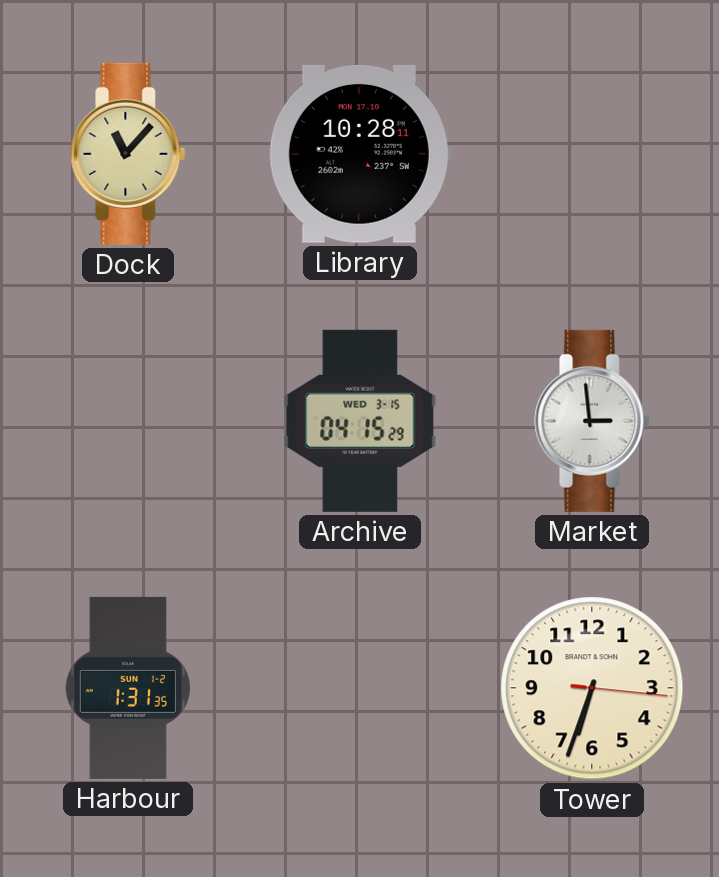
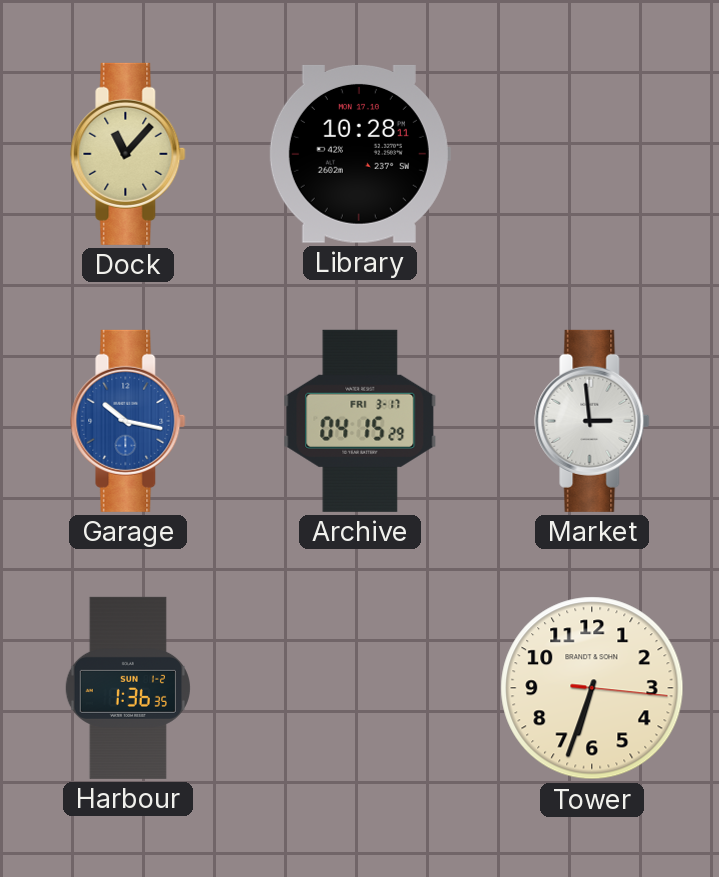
Garage: none -> 10:17 (128, 421)
Archive date: WED 3-15 -> FRI 3-17 (360, 421)
Harbour: 1:31 -> 1:36 (128, 688)
